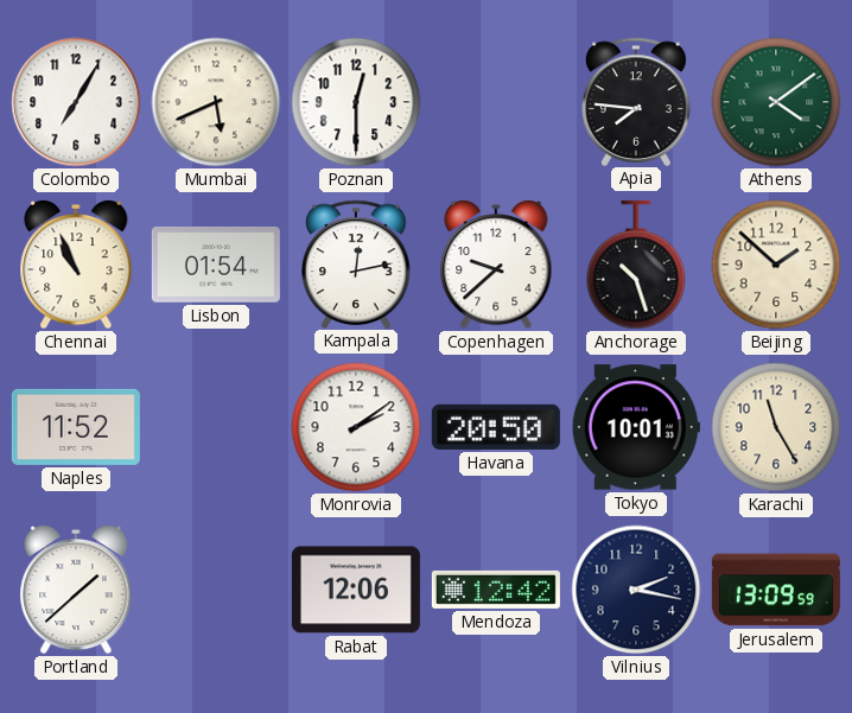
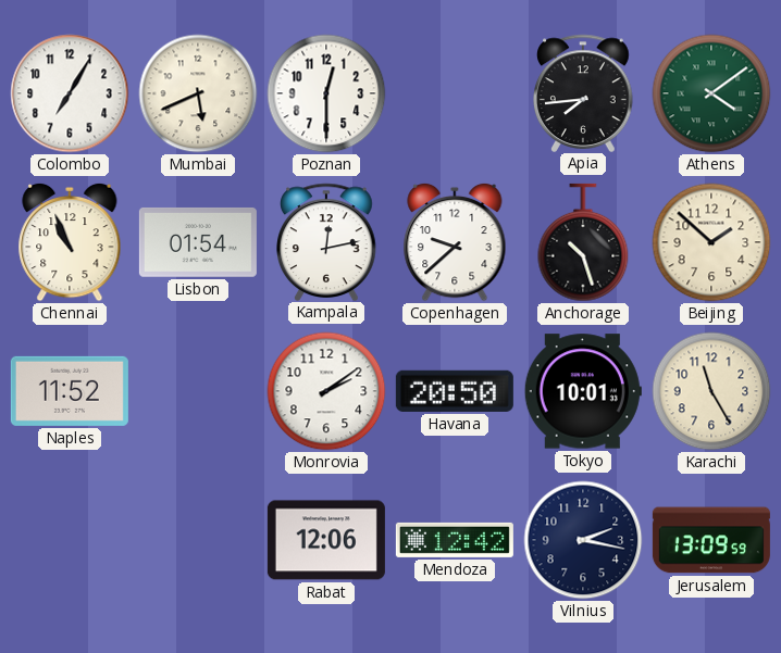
Apia: 7:46 -> 7:44 (583, 92)
Portland: 1:38 -> none (76, 590)
